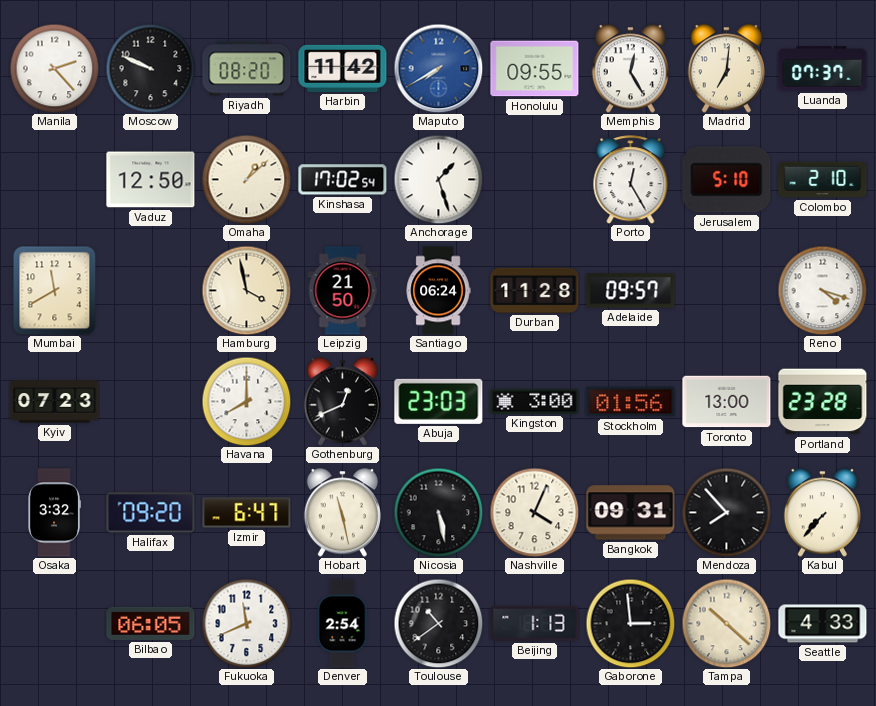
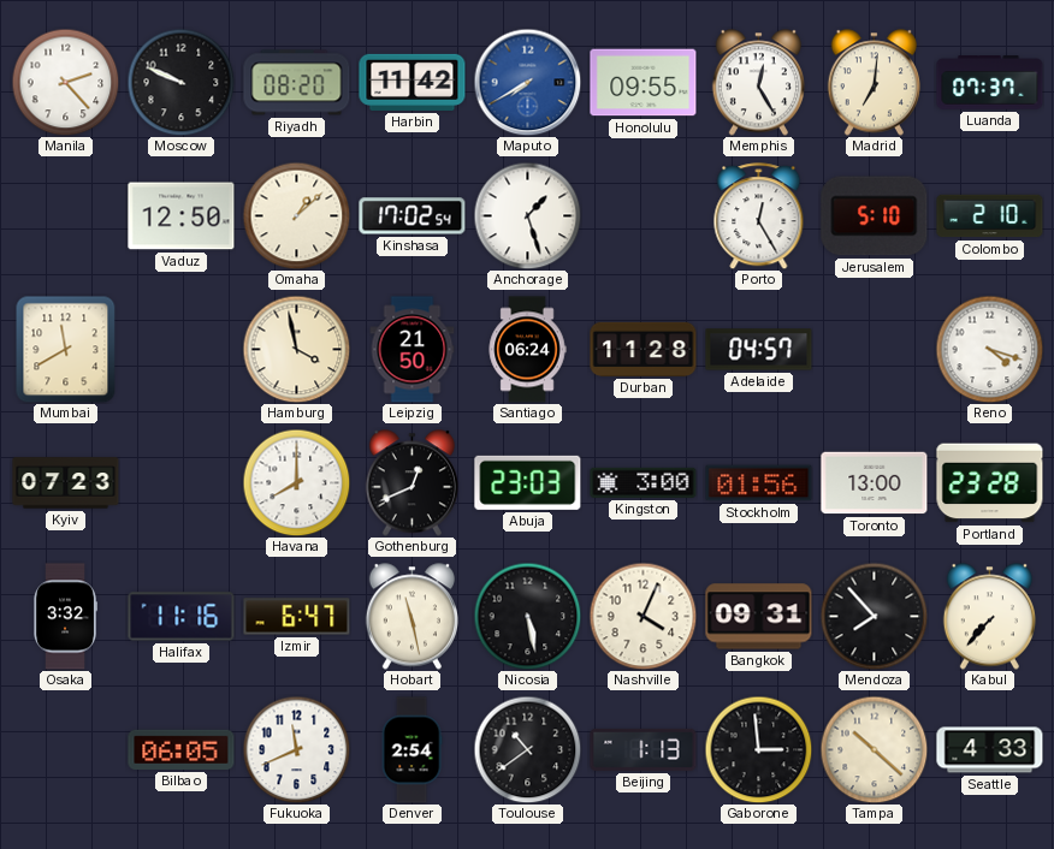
Adelaide: 09:57 -> 04:57 (759, 350)
Halifax: 09:20 -> 11:16 (182, 617)
